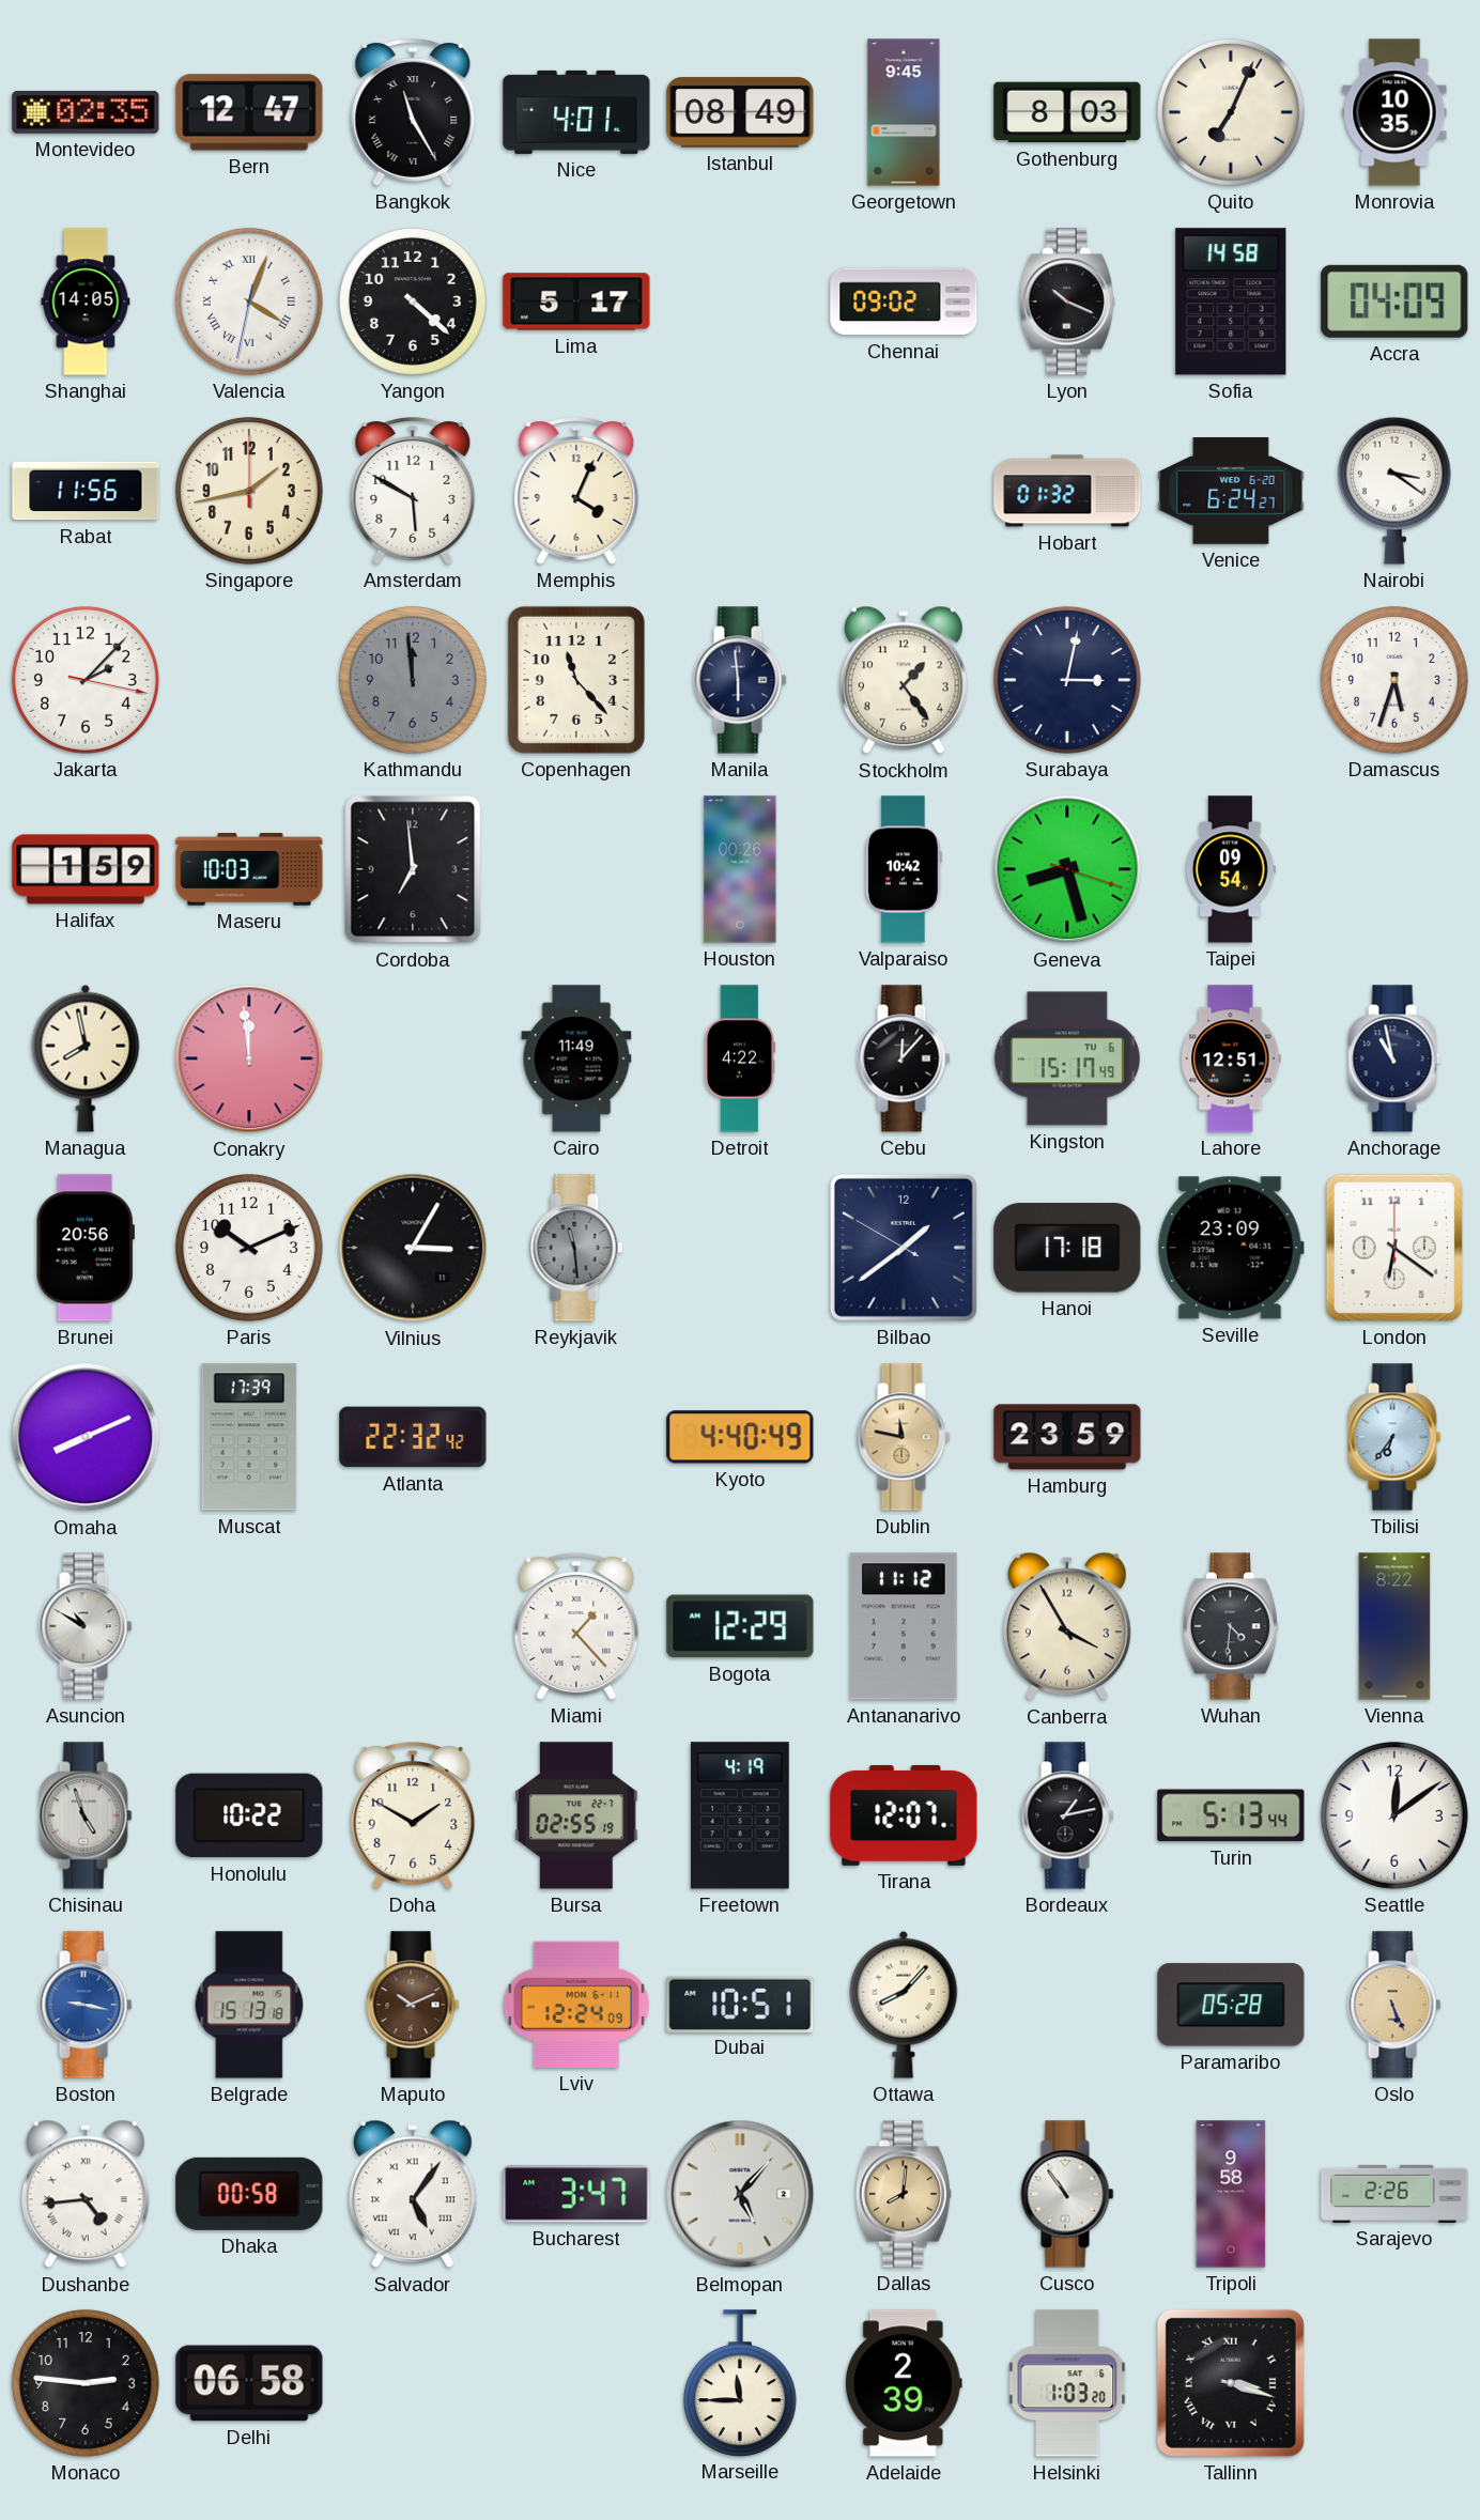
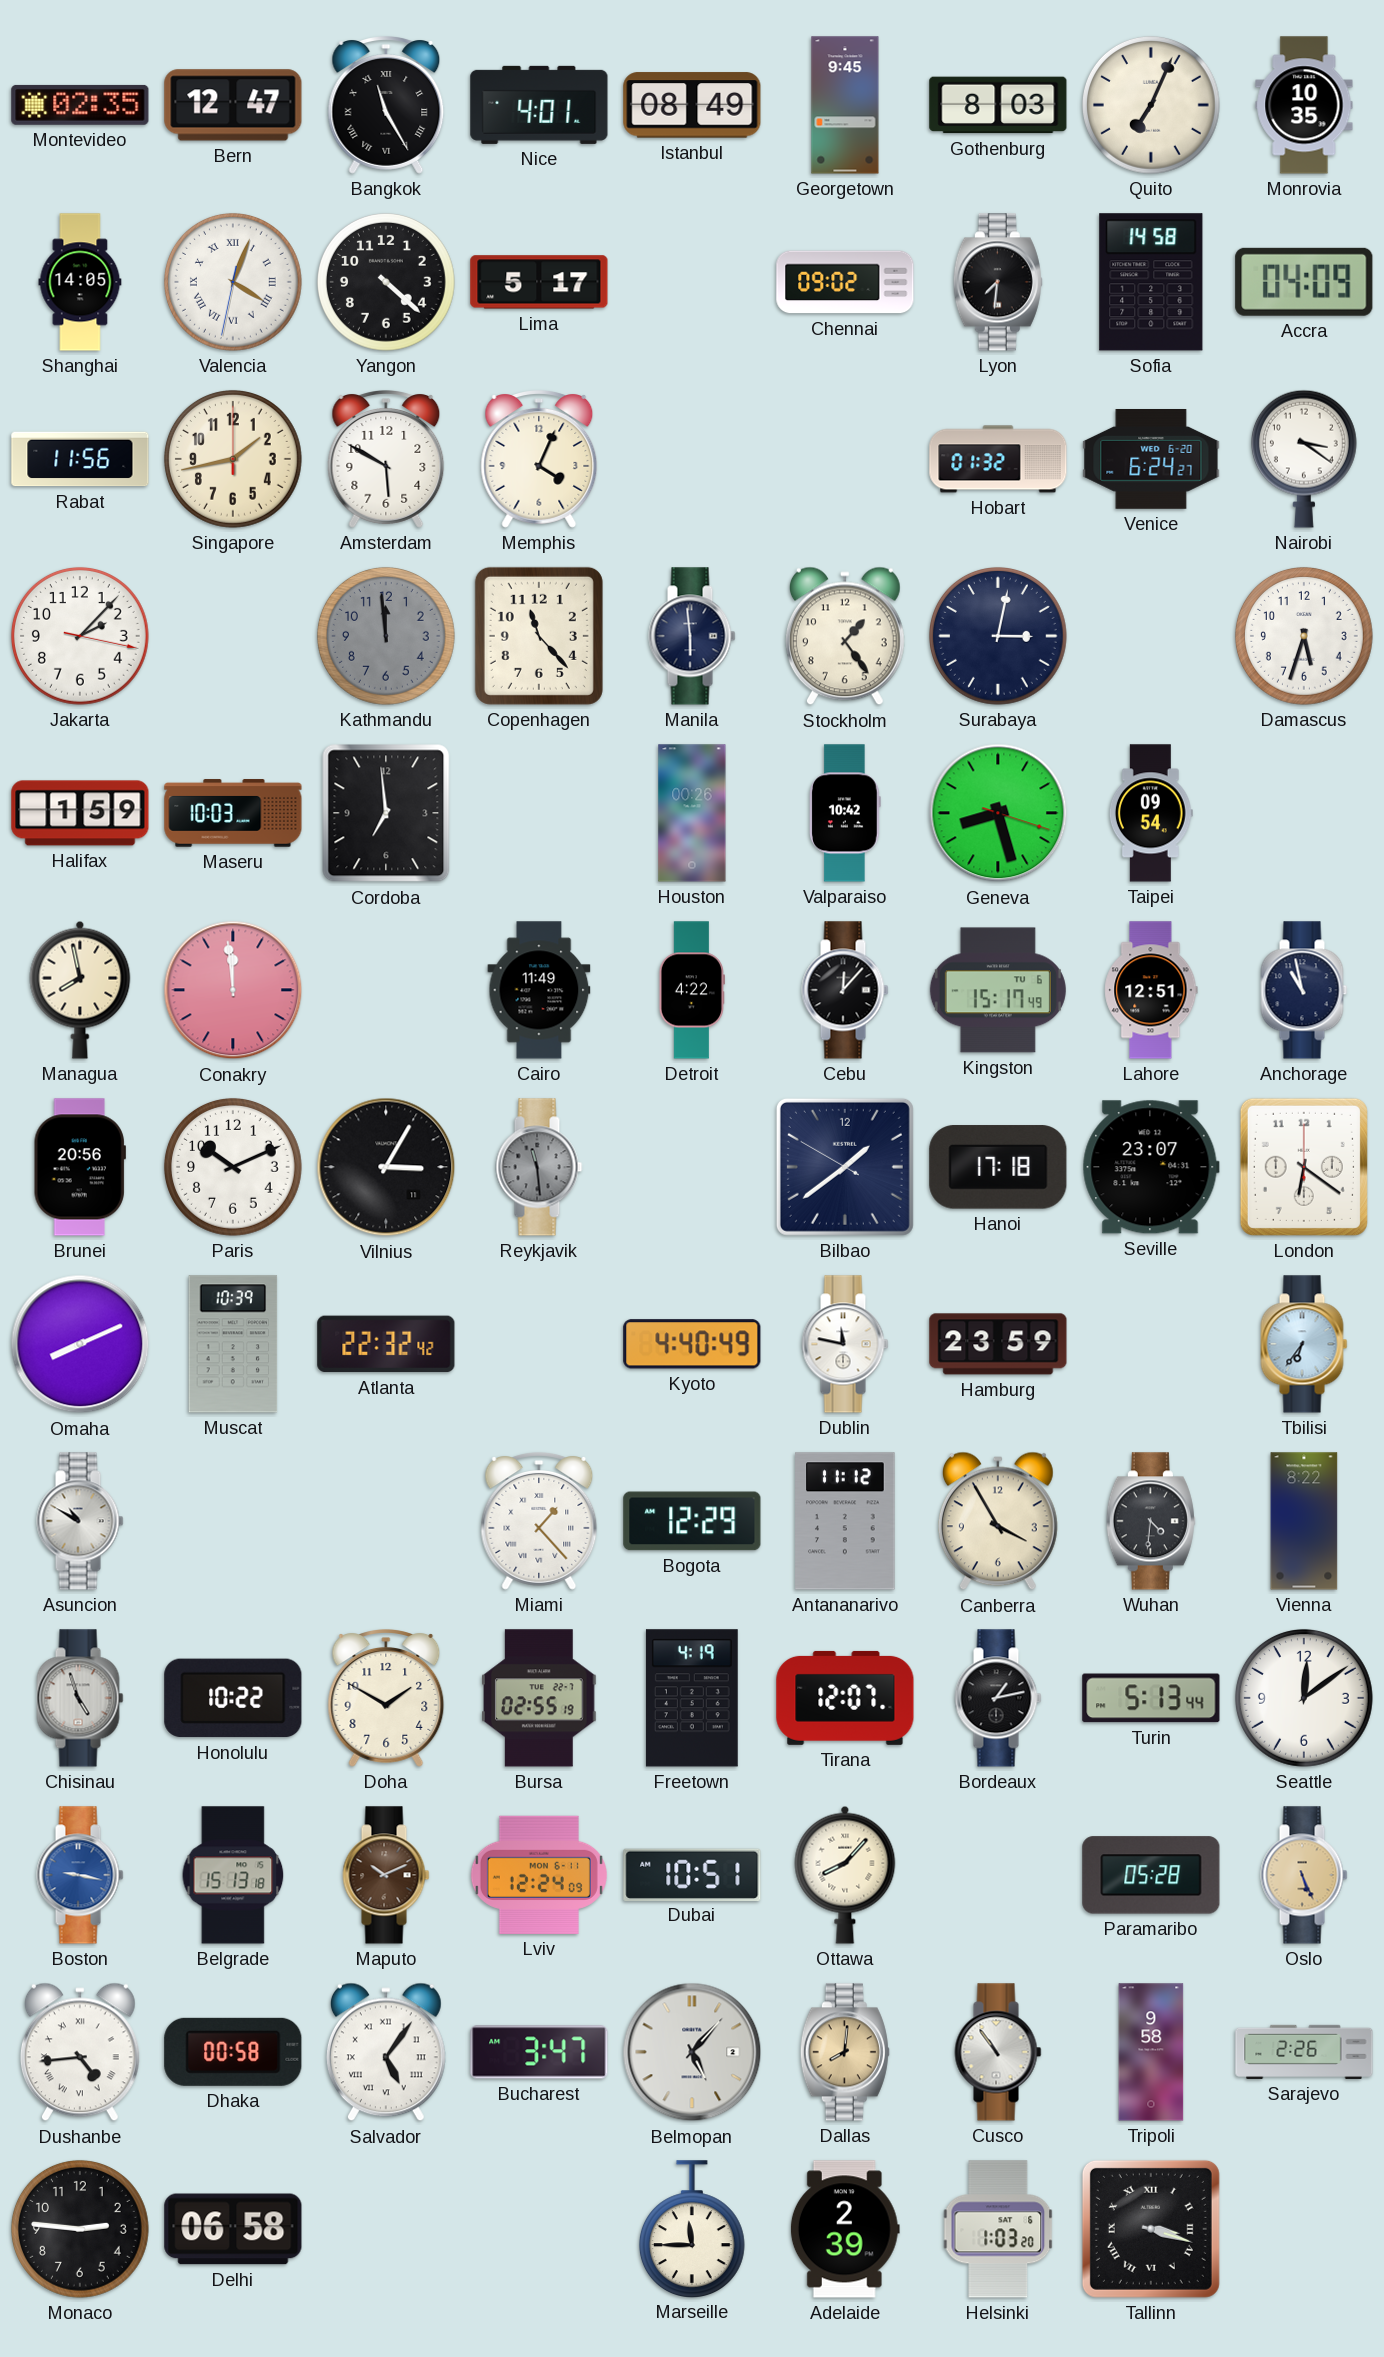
Lyon: 10:19 -> 7:31 (998, 282)
Seville: 23:09 -> 23:07 (1151, 1167)
Muscat: 17:39 -> 10:39 (233, 1344)
Dublin dial: champagne -> white (845, 1344)
